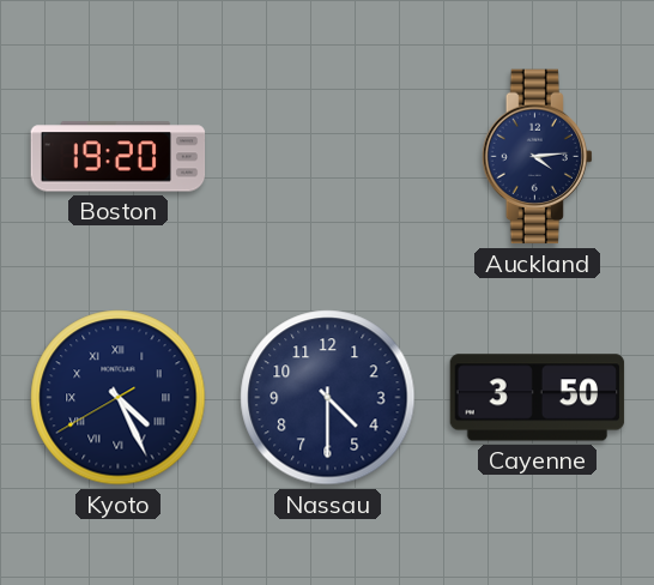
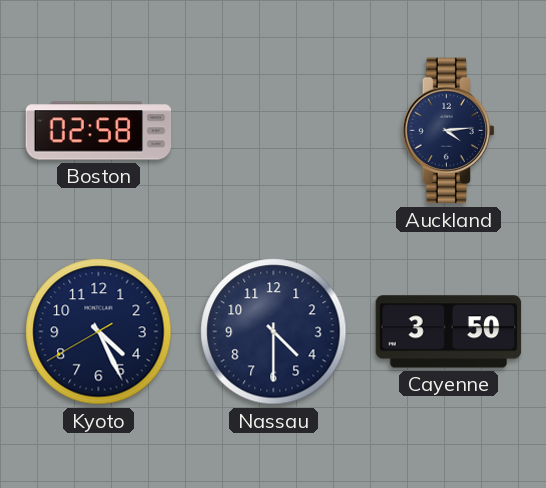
Boston: 19:20 -> 02:58 (99, 131)
Kyoto numerals: Roman -> Arabic (99, 332)
